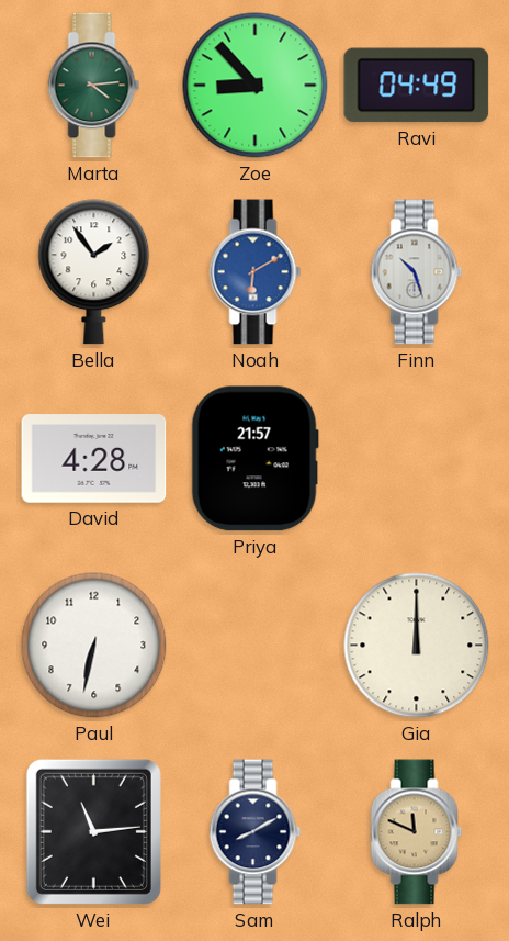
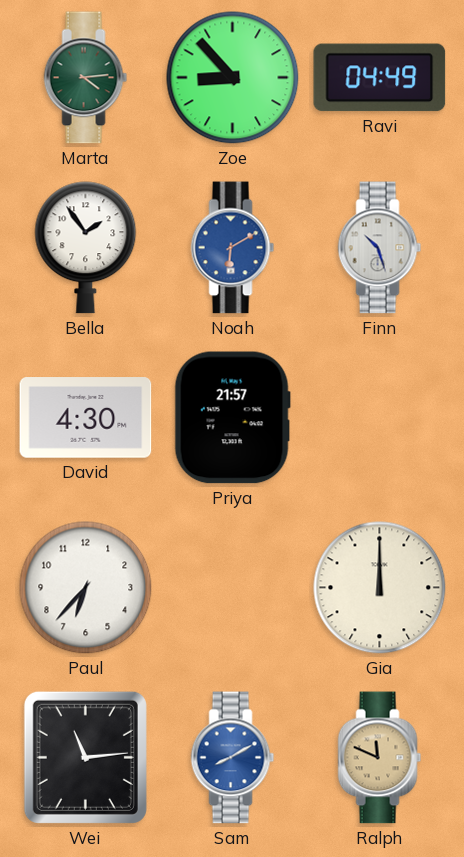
David: 4:28 -> 4:30 (86, 418)
Paul: 6:32 -> 6:37 (86, 588)
Sam dial: navy -> blue (233, 758)
